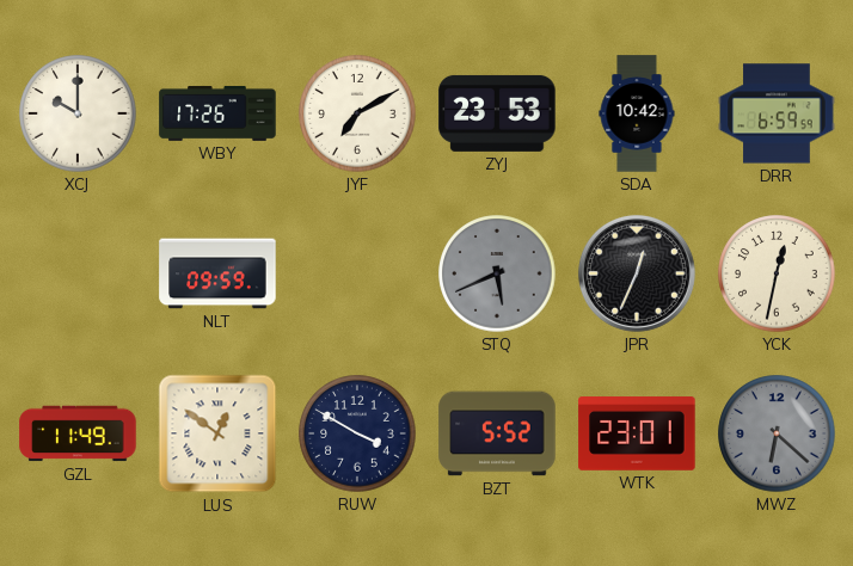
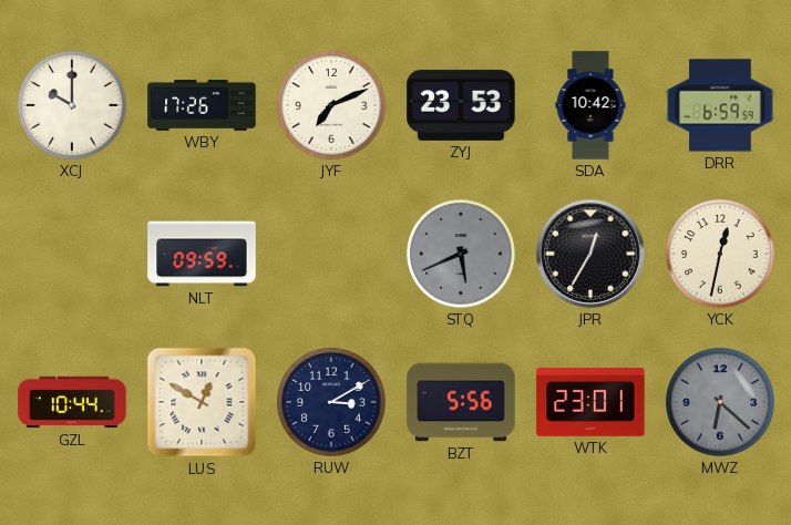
JYF: 7:10 -> 7:11 (331, 105)
JPR: 12:34 -> 12:35 (590, 254)
GZL: 11:49 -> 10:44 (72, 402)
LUS: 12:51 -> 12:50 (202, 402)
RUW: 3:50 -> 3:10 (331, 402)
BZT: 5:52 -> 5:56 (461, 402)
